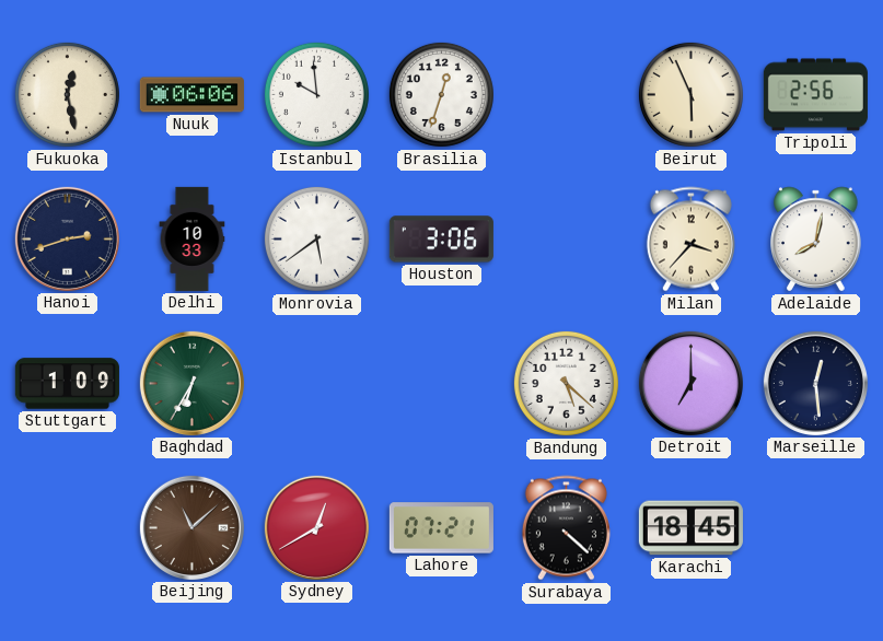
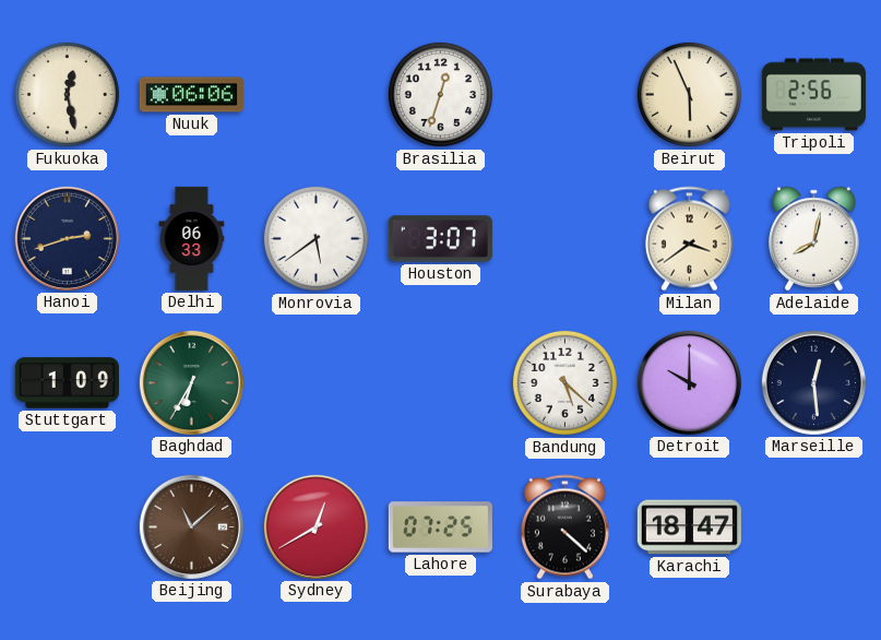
Istanbul: 9:59 -> none (316, 94)
Delhi: 10:33 -> 06:33 (192, 238)
Houston: 3:06 -> 3:07 (440, 239)
Milan: 3:37 -> 3:39 (689, 239)
Detroit: 7:00 -> 10:00 (689, 382)
Lahore: 07:21 -> 07:25 (440, 528)
Karachi: 18:45 -> 18:47 (689, 528)
